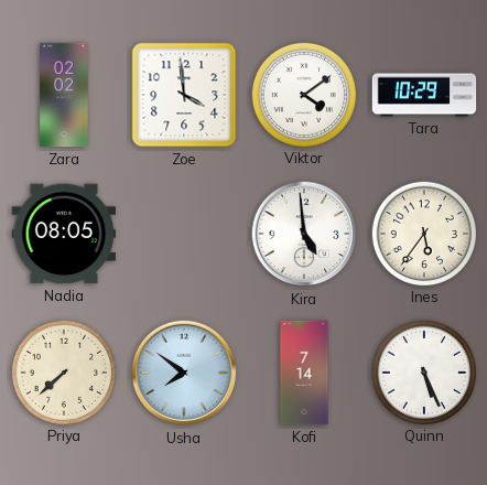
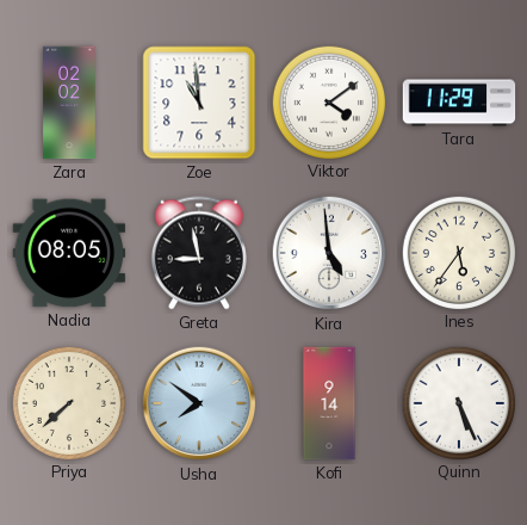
Zoe: 3:59 -> 10:59 (199, 103)
Tara: 10:29 -> 11:29 (459, 103)
Greta: none -> 8:58 (199, 253)
Kofi: 7:14 -> 9:14 (329, 403)
